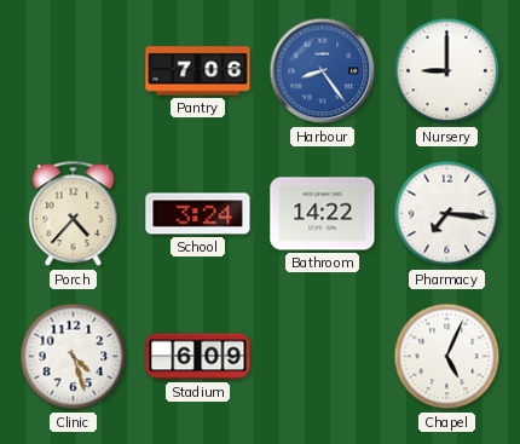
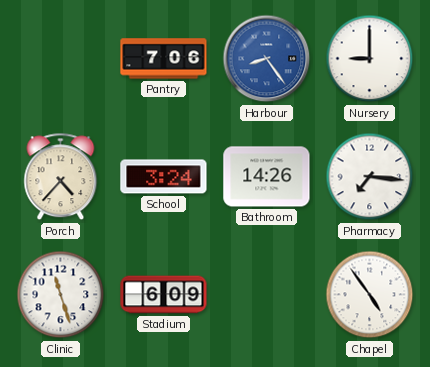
Bathroom: 14:22 -> 14:26 (267, 177)
Clinic: 4:27 -> 11:27 (61, 295)
Chapel: 5:04 -> 4:54 (370, 295)
